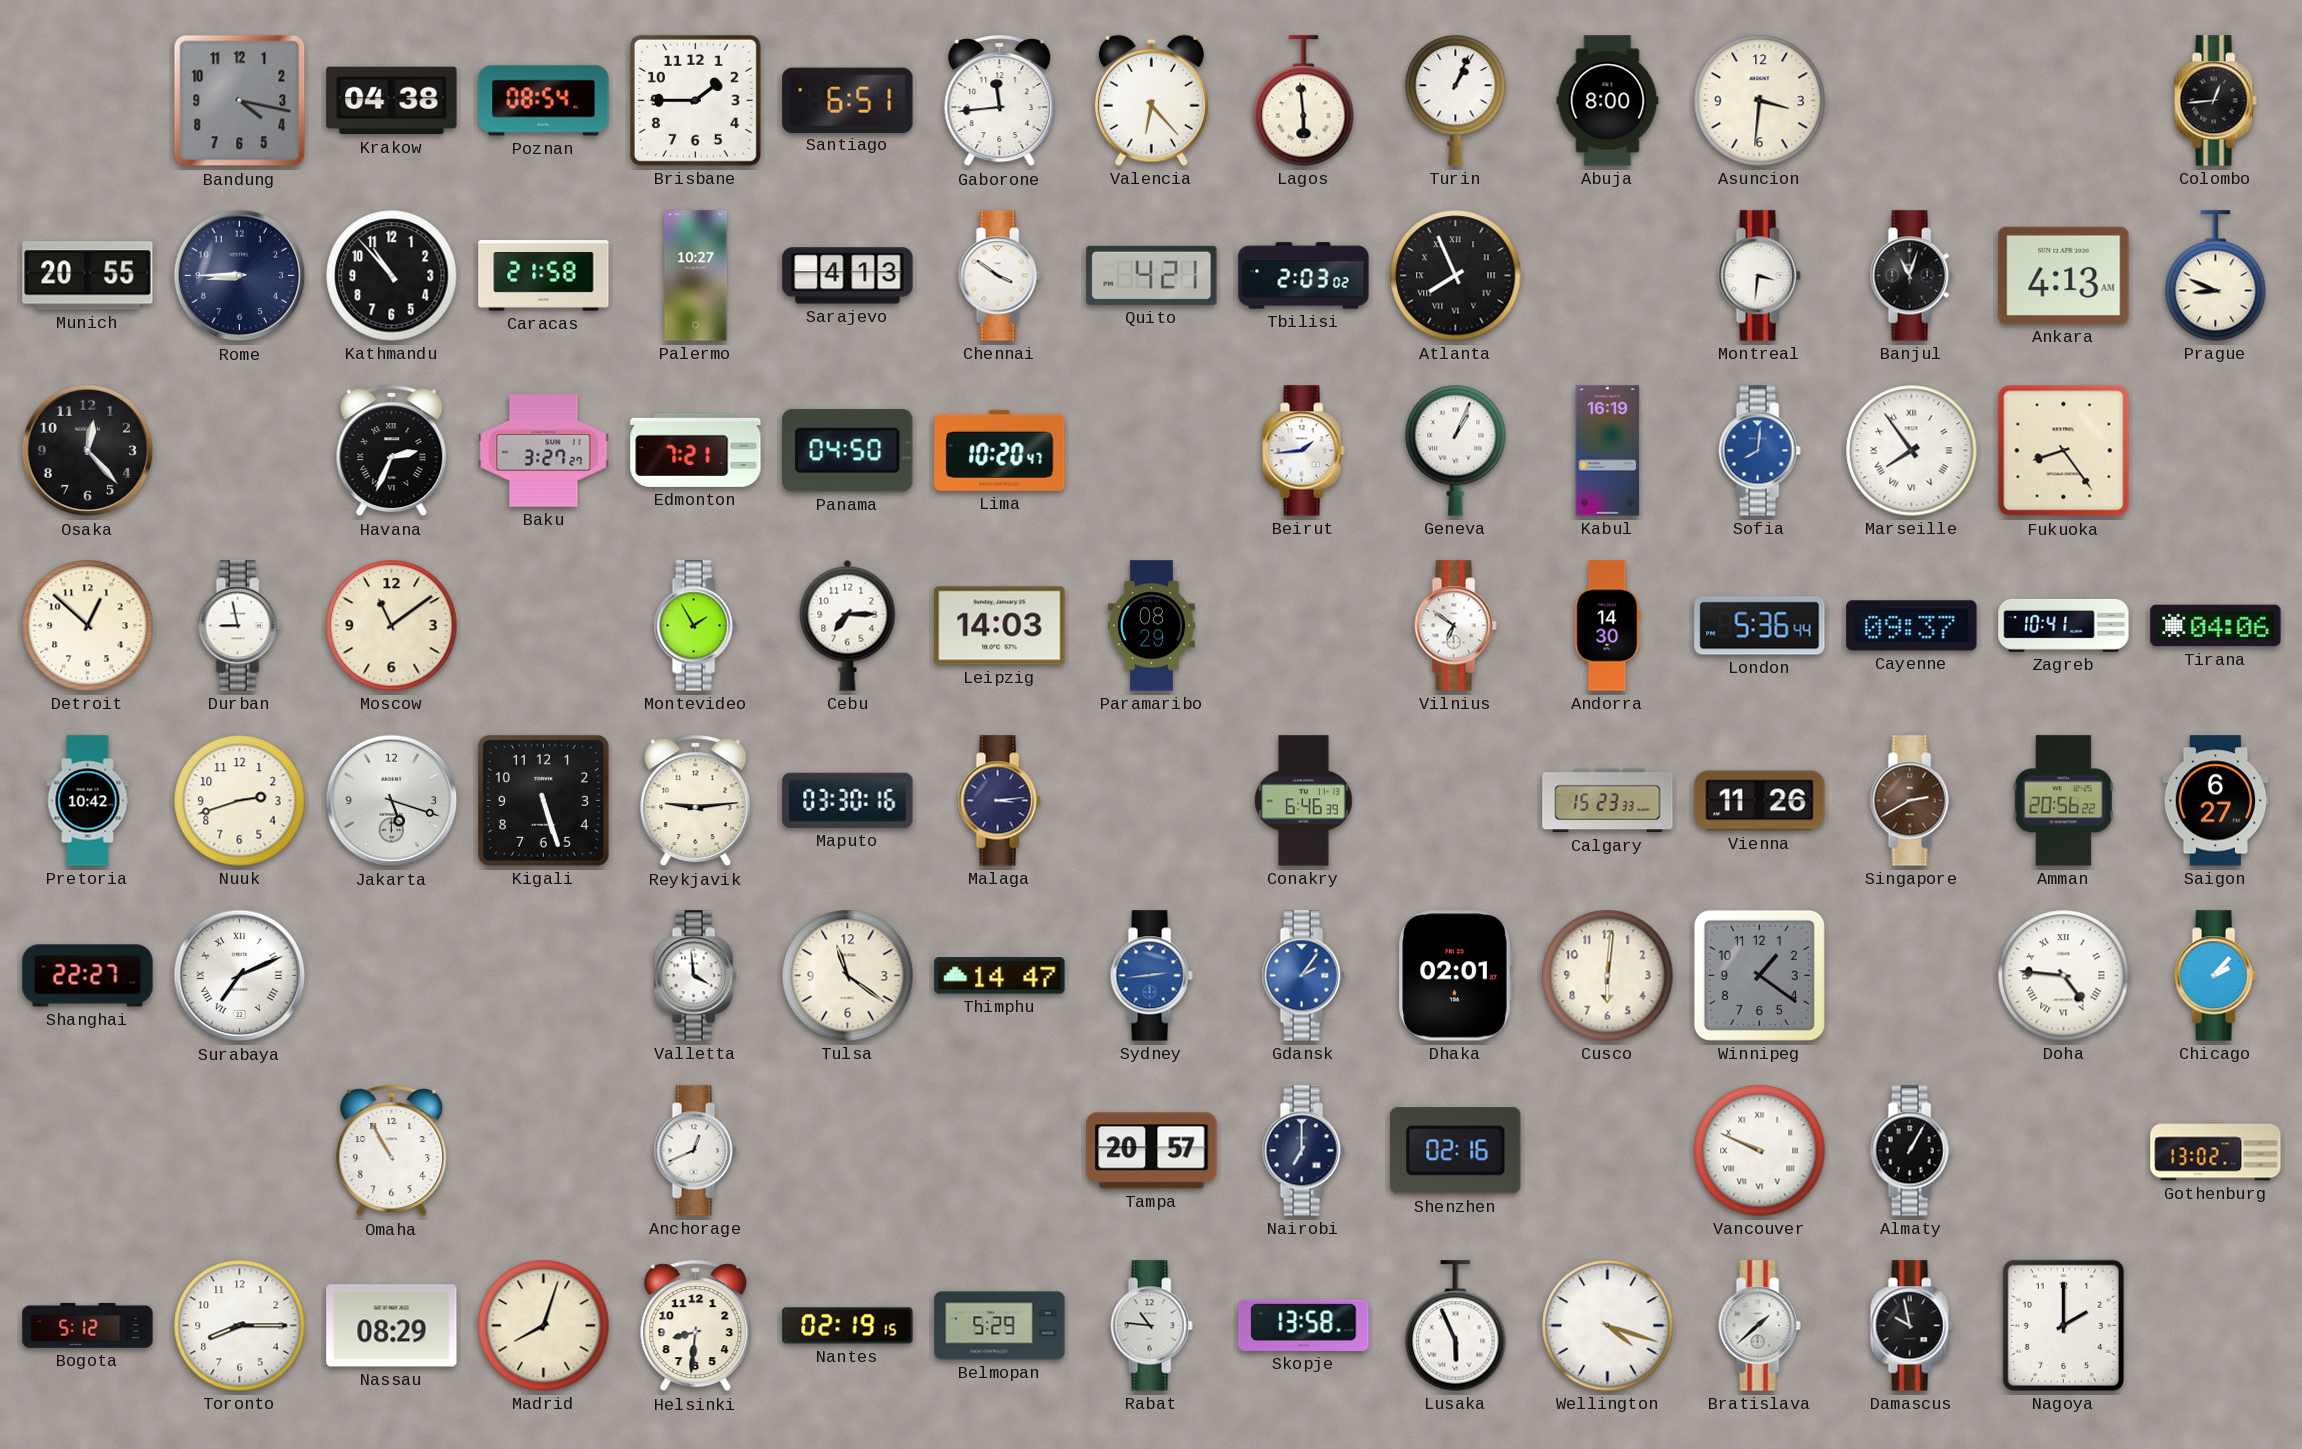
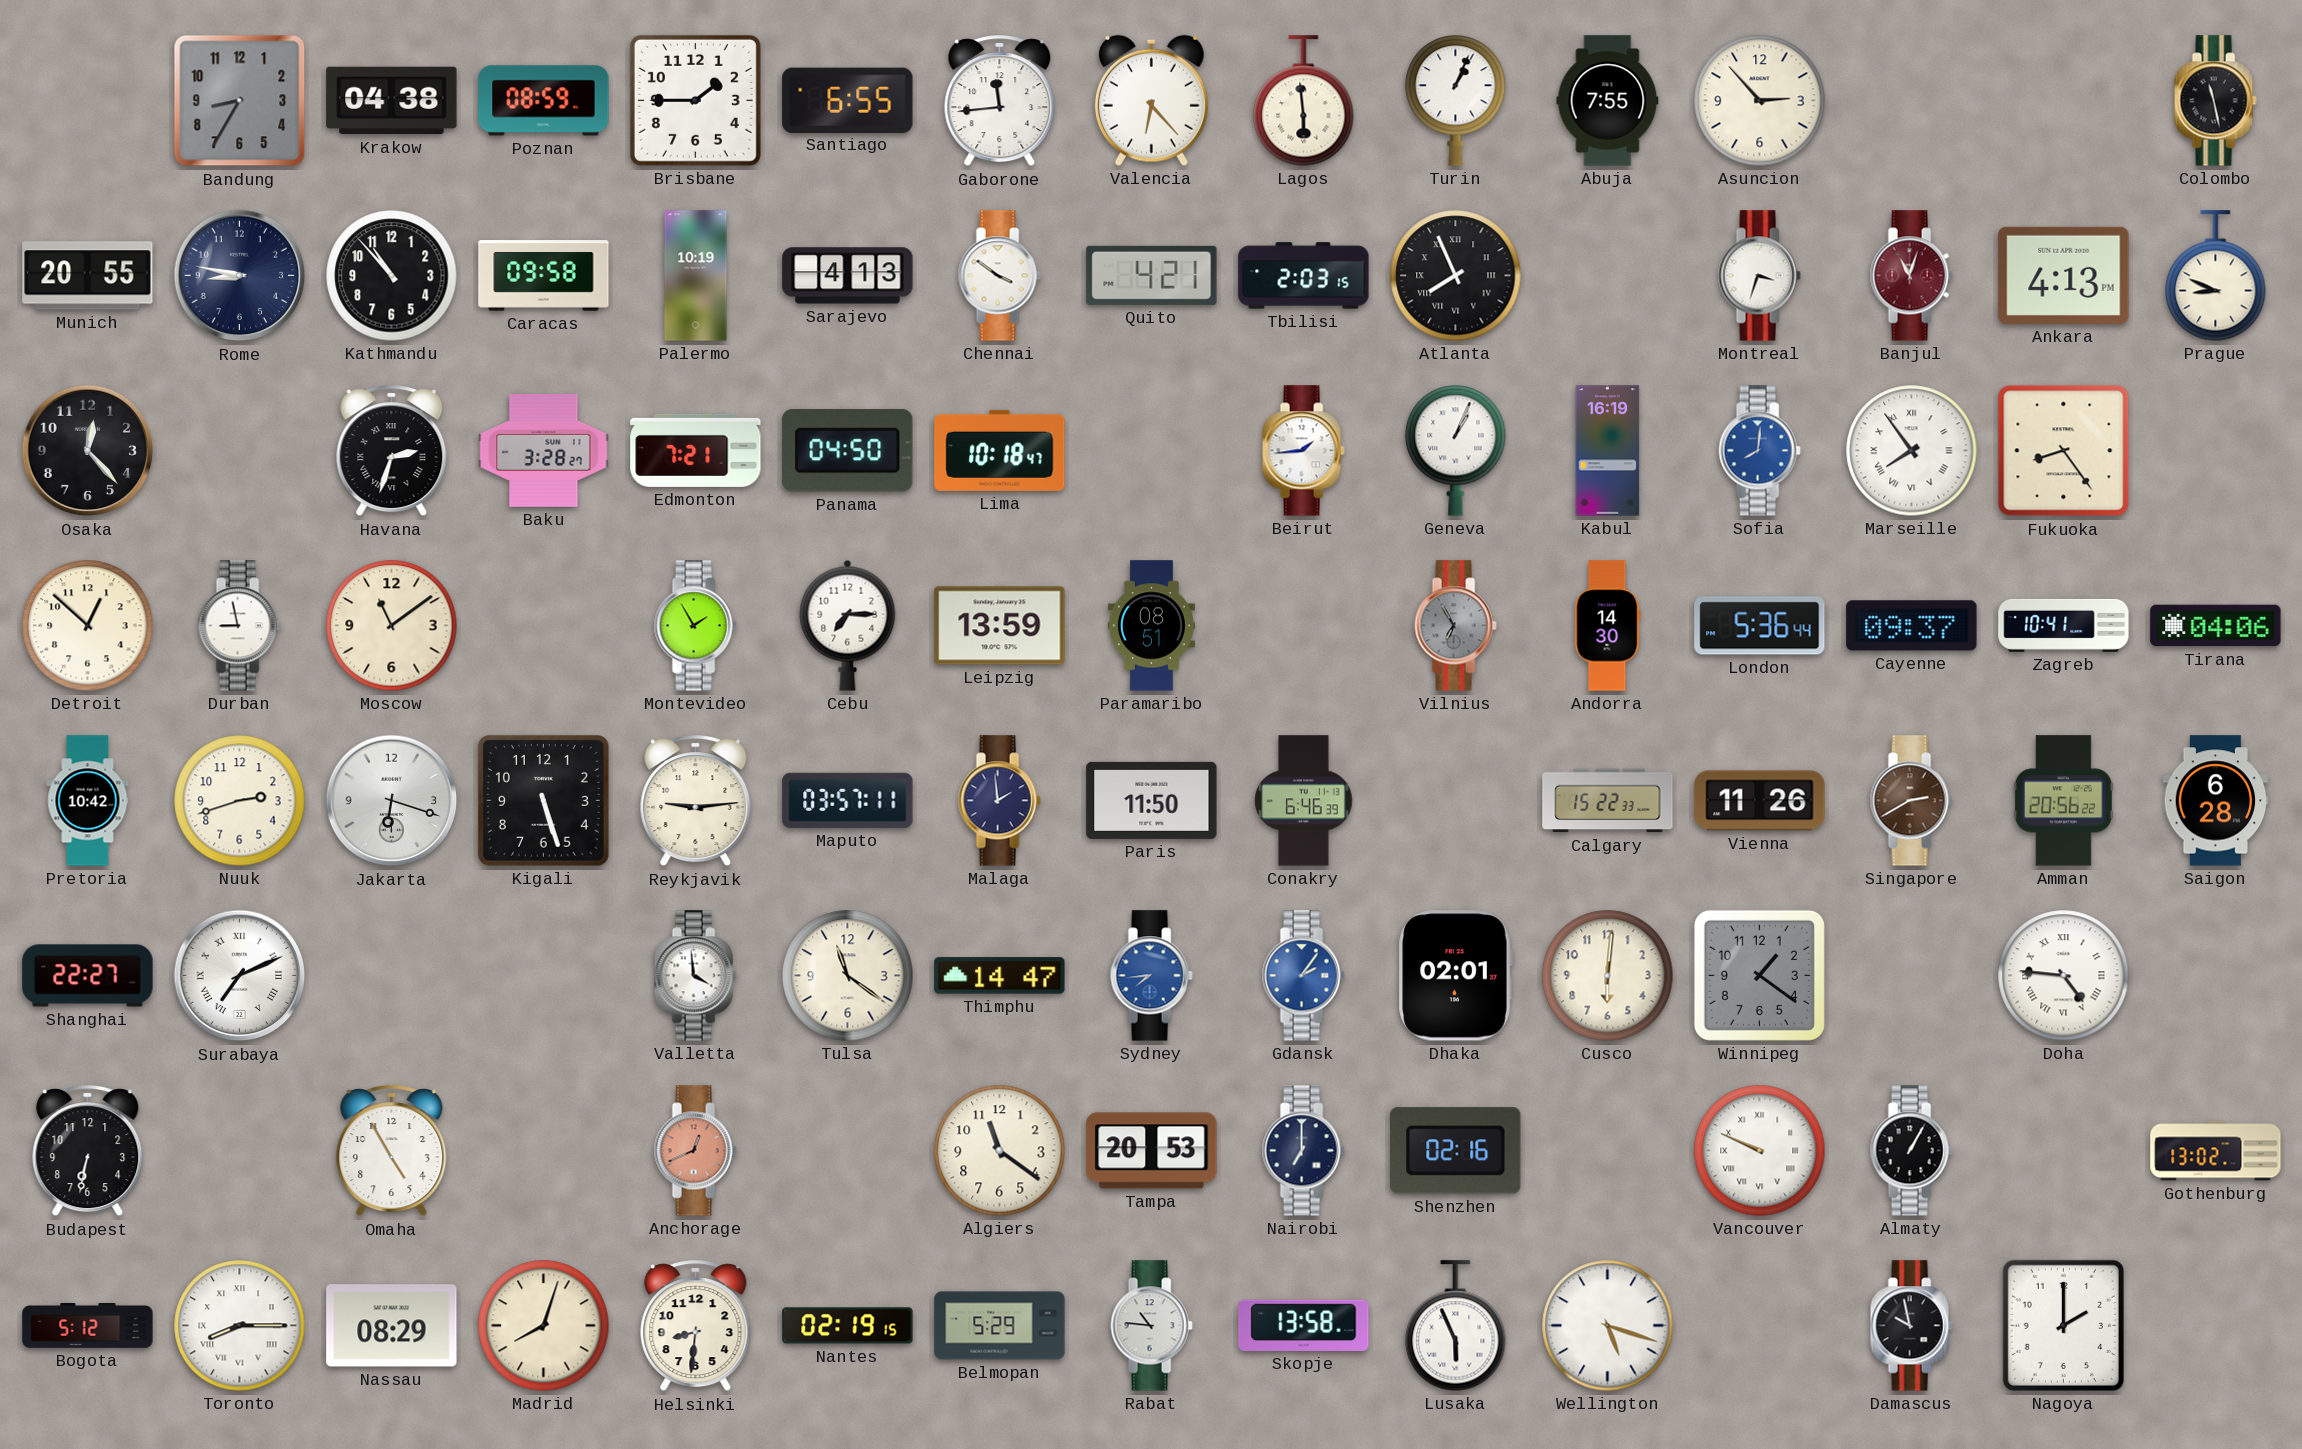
Bandung: 4:17 -> 8:35 (240, 101)
Poznan: 08:54 -> 08:59 (544, 101)
Santiago: 6:51 -> 6:55 (848, 100)
Abuja: 8:00 -> 7:55 (1608, 101)
Asuncion: 3:31 -> 2:53 (1760, 101)
Colombo: 12:44 -> 11:28 (2215, 101)
Rome: 8:45 -> 8:47 (240, 276)
Caracas: 21:58 -> 09:58 (544, 276)
Palermo: 10:27 -> 10:19 (696, 276)
Tbilisi: 2:03:02 -> 2:03:15 (1304, 276)
Montreal: 3:31 -> 3:33 (1759, 276)
Banjul dial: black -> burgundy (1911, 276)
Ankara: 4:13 AM -> 4:13 PM (2064, 275)
Havana: 2:34 -> 2:33 (392, 451)
Baku: 3:27 -> 3:28 (544, 451)
Lima: 10:20 -> 10:18 (1000, 450)
Leipzig: 14:03 -> 13:59 (1000, 626)
Paramaribo: 08:29 -> 08:51 (1151, 626)
Vilnius: 6:51 -> 6:55 (1455, 626)
Vilnius dial: white -> grey (1455, 626)
Jakarta: 5:18 -> 6:18 (392, 801)
Maputo: 03:30 -> 03:57 (848, 800)
Malaga: 3:14 -> 1:59 (999, 801)
Paris: none -> 11:50 (1152, 800)
Calgary: 15:23 -> 15:22 (1608, 801)
Saigon: 6:27 -> 6:28 (2216, 801)
Sydney: 2:44 -> 7:44 (1151, 976)
Chicago: 2:07 -> none (2215, 976)
Budapest: none -> 6:32 (88, 1151)
Omaha: 10:55 -> 4:55 (392, 1151)
Anchorage dial: white -> salmon (695, 1151)
Algiers: none -> 11:21 (1000, 1151)
Tampa: 20:57 -> 20:53 (1152, 1151)
Toronto numerals: Arabic -> Roman (240, 1326)
Wellington: 4:18 -> 5:18 (1608, 1326)
Bratislava: 1:38 -> none (1759, 1326)
